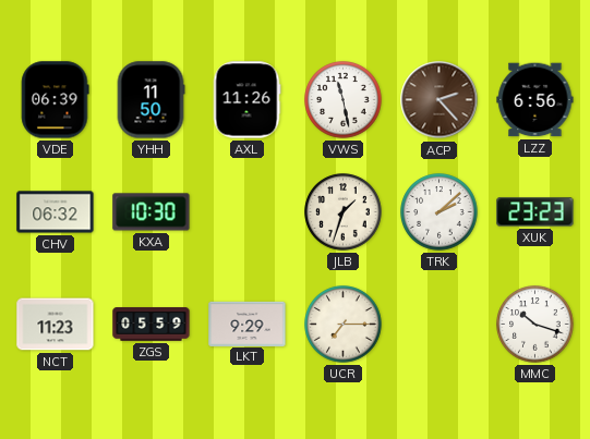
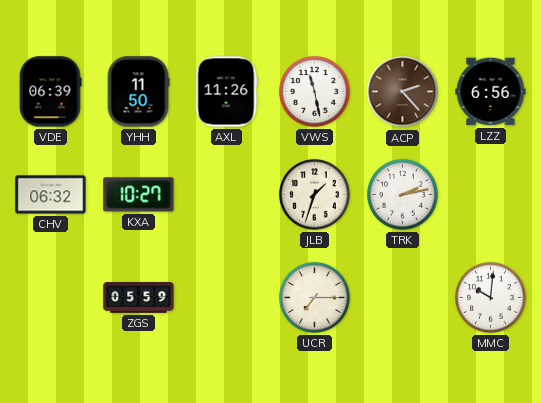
KXA: 10:30 -> 10:27 (139, 195)
TRK: 2:08 -> 2:13 (403, 195)
XUK: 23:23 -> none (535, 212)
NCT: 11:23 -> none (56, 325)
LKT: 9:29 -> none (248, 324)
MMC: 10:18 -> 10:01 (491, 298)
